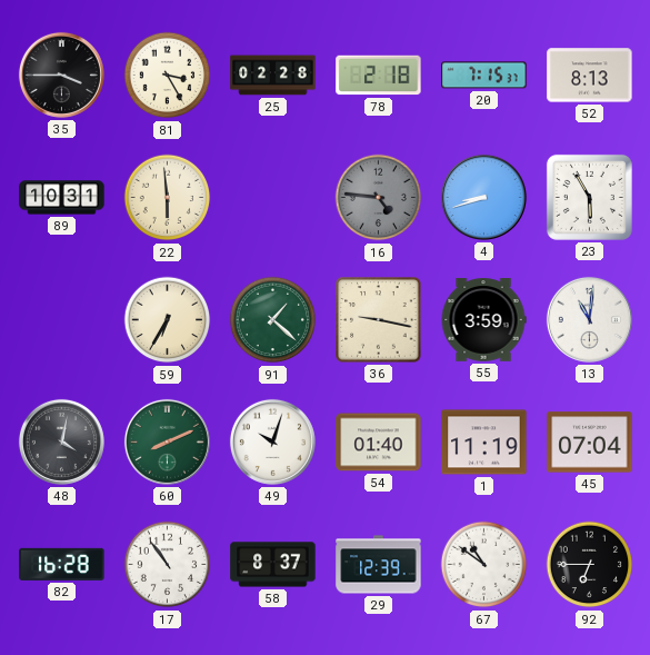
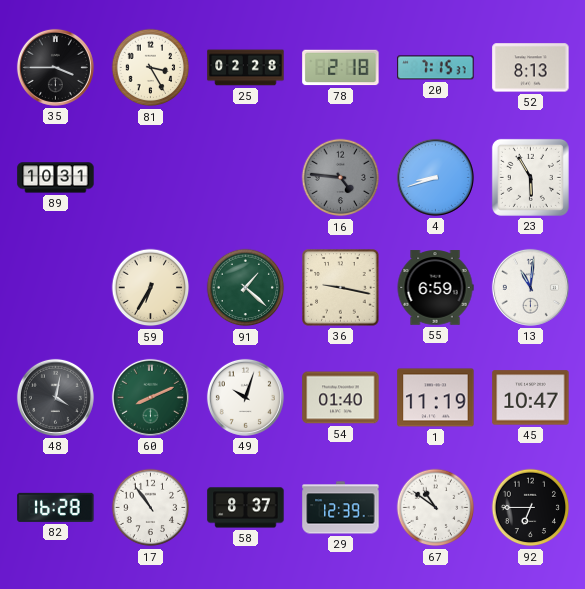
22: 5:59 -> none (168, 198)
55: 3:59 -> 6:59 (435, 288)
45: 07:04 -> 10:47 (531, 398)
